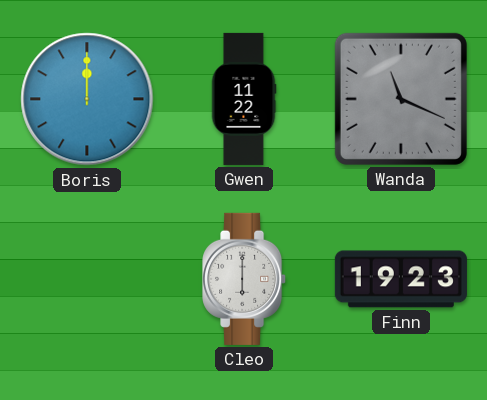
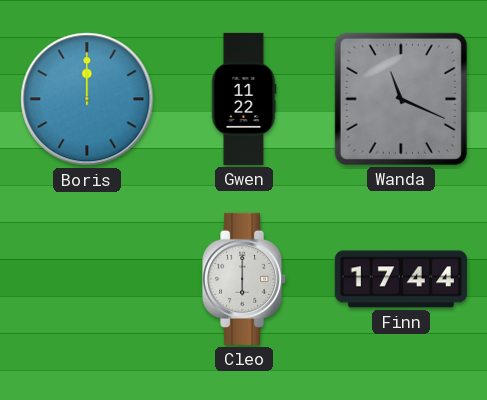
Finn: 19:23 -> 17:44 (401, 279)
